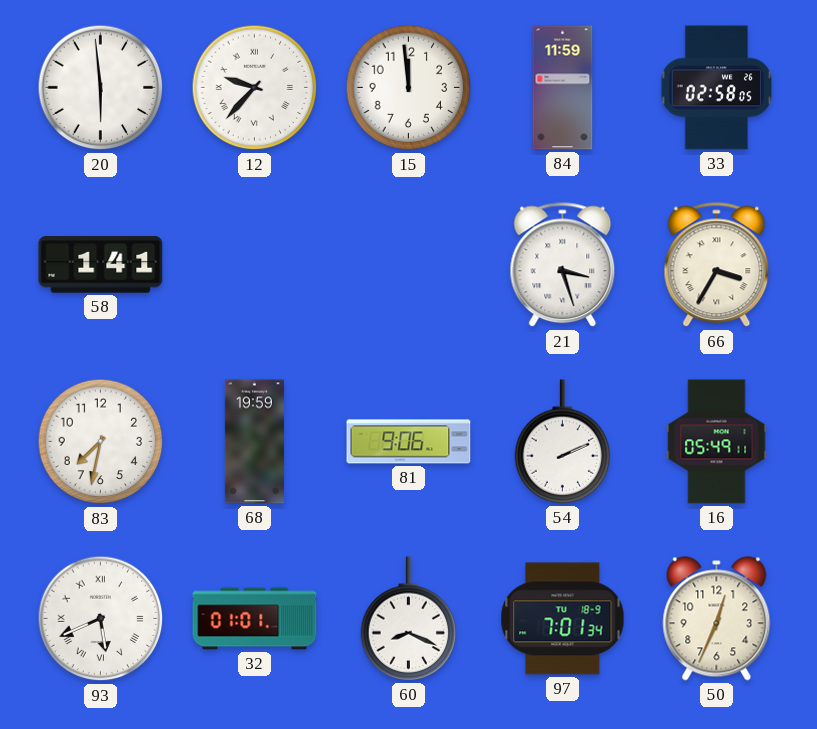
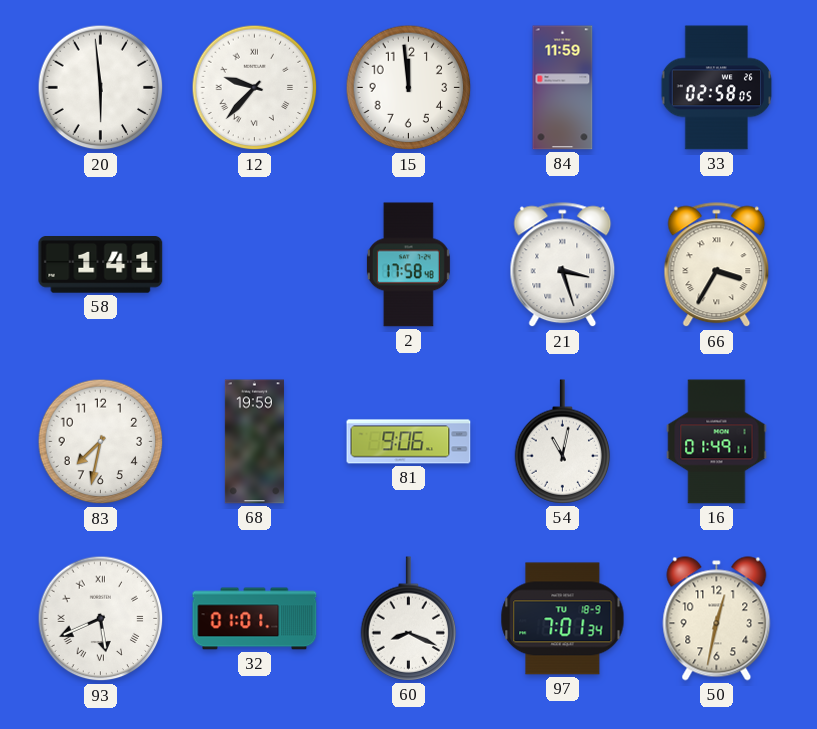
2: none -> 17:58 (408, 265)
54: 2:11 -> 11:02 (563, 442)
16: 05:49 -> 01:49 (717, 442)
50: 12:34 -> 12:32 (717, 619)
